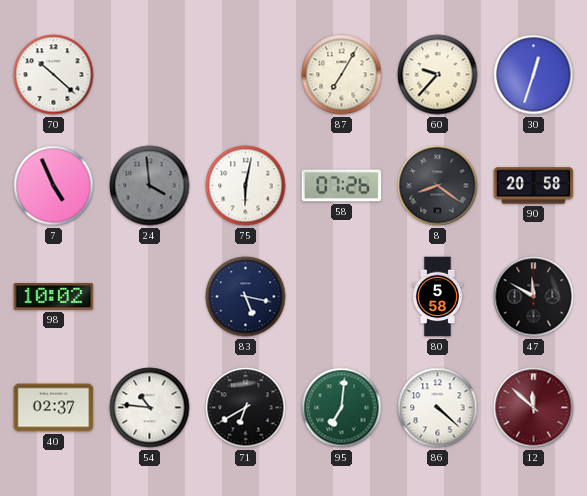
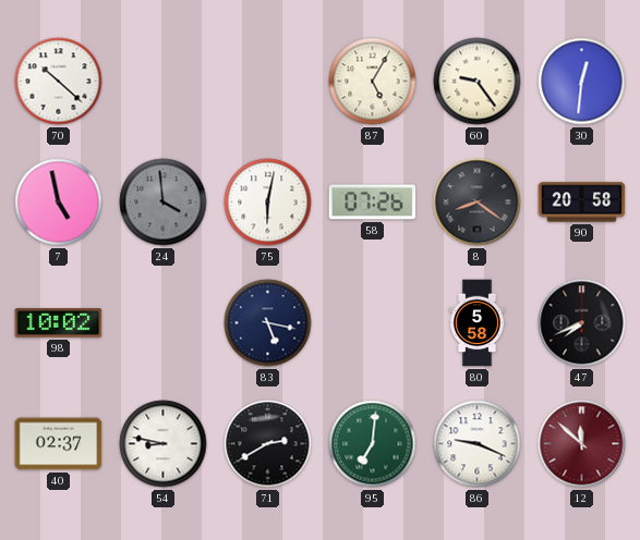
87: 7:05 -> 5:05 (373, 82)
60: 9:37 -> 9:24 (478, 82)
30: 12:33 -> 12:31 (582, 82)
7: 4:56 -> 4:58 (59, 202)
47: 11:50 -> 7:41 (582, 323)
54: 10:46 -> 8:47 (164, 444)
71: 6:40 -> 2:40 (268, 444)
86: 4:22 -> 9:19 (478, 444)
